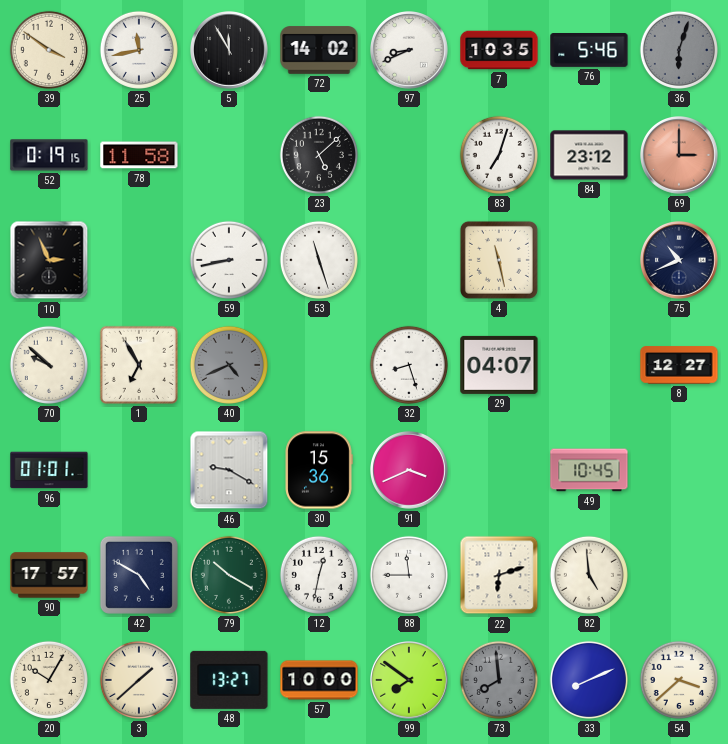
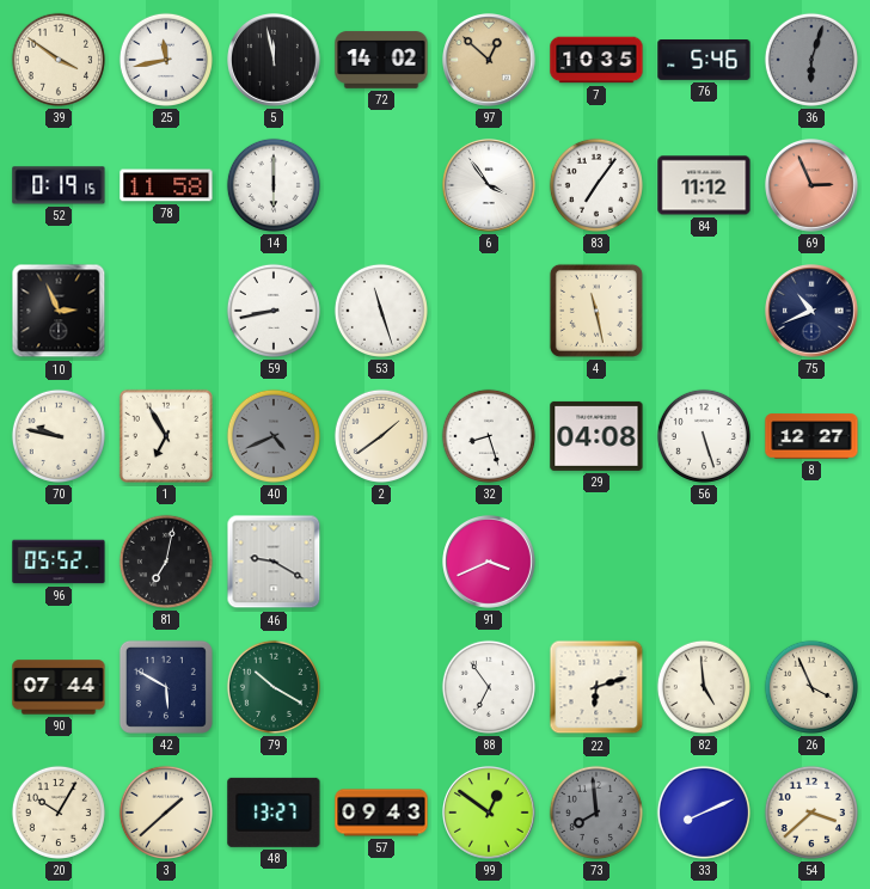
5: 11:55 -> 11:58 (275, 61)
97: 8:41 -> 12:52 (490, 61)
97 dial: white -> champagne (490, 61)
14: none -> 6:00 (274, 185)
23: 5:08 -> none (319, 155)
6: none -> 3:54 (490, 186)
83: 7:03 -> 7:06 (596, 185)
84: 23:12 -> 11:12 (704, 185)
69: 3:00 -> 2:56 (813, 186)
70: 9:52 -> 9:47 (59, 436)
2: none -> 1:39 (381, 436)
29: 04:07 -> 04:08 (596, 436)
56: none -> 5:27 (704, 436)
96: 01:01 -> 05:52 (59, 562)
81: none -> 7:02 (166, 562)
30: 15:36 -> none (319, 470)
49: 10:45 -> none (589, 470)
90: 17:57 -> 07:44 (59, 687)
42: 4:50 -> 5:50 (166, 687)
12: 12:32 -> none (319, 575)
88: 11:45 -> 6:54 (489, 687)
26: none -> 3:56 (811, 687)
57: 10:00 -> 09:43 (381, 813)
99: 7:51 -> 12:51 (490, 814)
